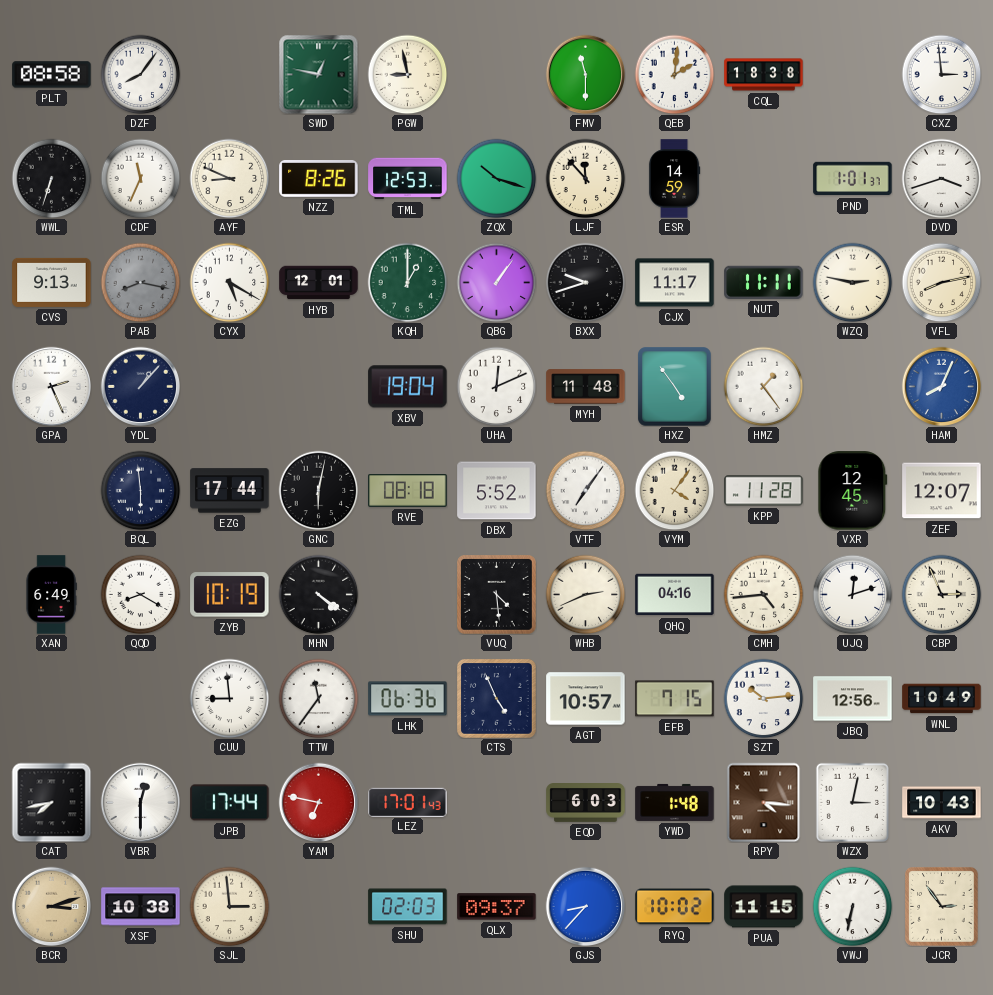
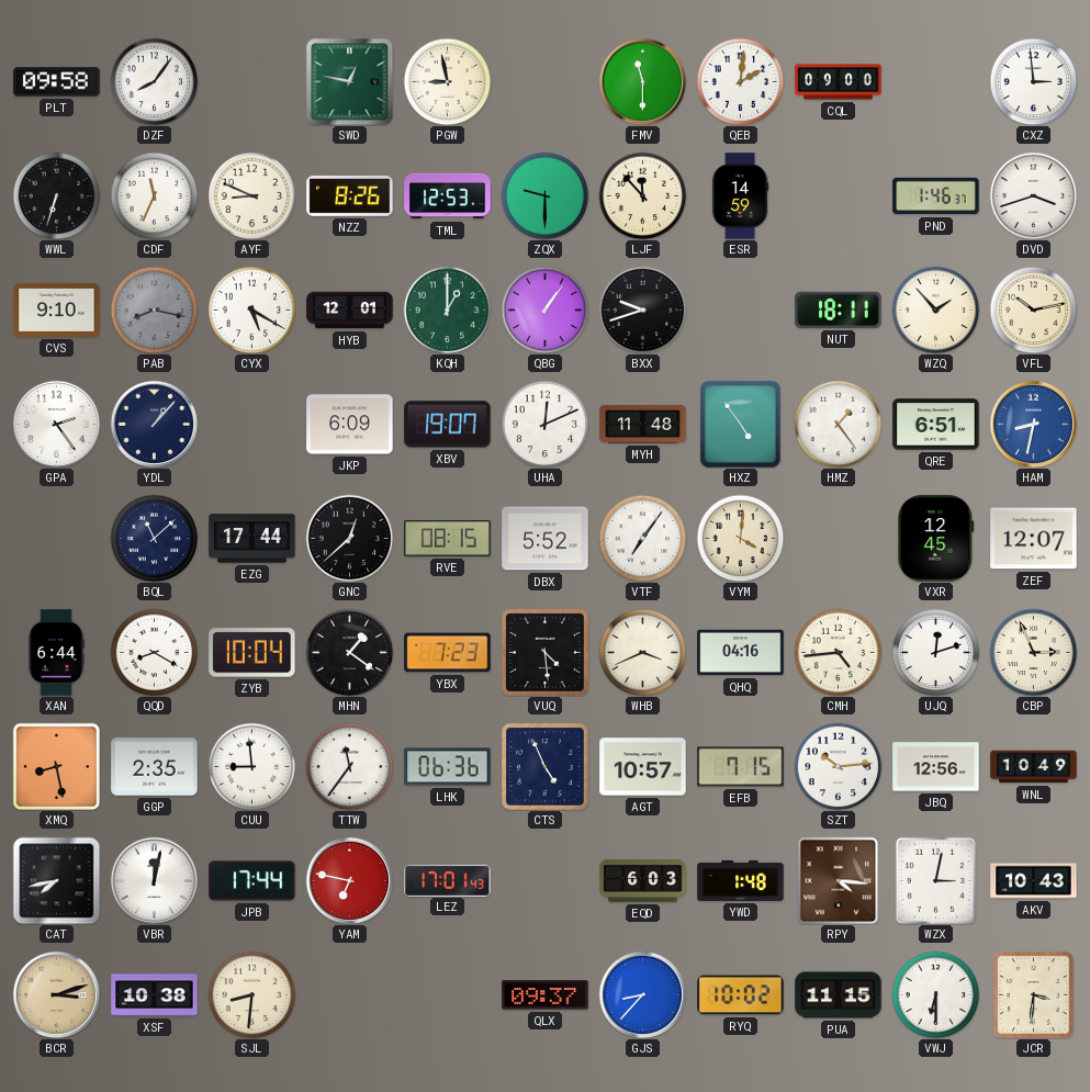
PLT: 08:58 -> 09:58 (57, 82)
CQL: 18:38 -> 09:00 (839, 82)
ZQX: 10:18 -> 9:30 (544, 195)
PND: 1:01 -> 1:46 (936, 196)
CVS: 9:13 -> 9:10 (57, 309)
CJX: 11:17 -> none (675, 283)
NUT: 11:11 -> 18:11 (839, 309)
WZQ: 2:47 -> 1:53 (935, 309)
VFL: 8:13 -> 10:13 (1033, 309)
GPA: 2:26 -> 2:24 (56, 424)
JKP: none -> 6:09 (350, 425)
XBV: 19:04 -> 19:07 (448, 425)
QRE: none -> 6:51 (936, 425)
HAM: 8:04 -> 8:32 (1033, 424)
BQL: 5:59 -> 11:08 (154, 538)
GNC: 6:02 -> 12:38 (349, 538)
RVE: 08:18 -> 08:15 (448, 539)
VYM: 4:06 -> 4:01 (740, 538)
KPP: 11:28 -> none (764, 491)
XAN: 6:49 -> 6:44 (56, 653)
ZYB: 10:19 -> 10:04 (252, 653)
MHN: 4:21 -> 1:21 (349, 652)
YBX: none -> 7:23 (448, 653)
WHB: 2:41 -> 3:41 (642, 652)
XMQ: none -> 8:28 (56, 766)
GGP: none -> 2:35 (155, 767)
VBR: 12:30 -> 12:02 (154, 880)
SJL: 2:59 -> 8:31 (251, 994)
SHU: 02:03 -> none (408, 907)
VWJ: 6:32 -> 6:30 (935, 994)
JCR: 2:54 -> 3:31 (1034, 995)
